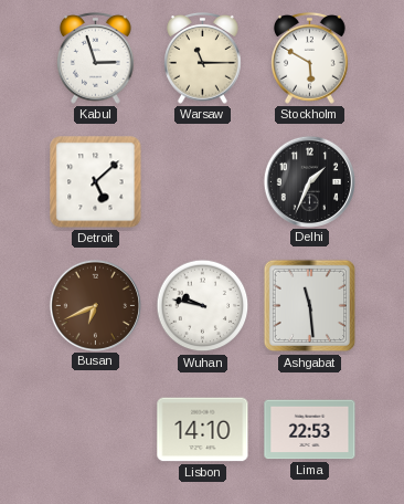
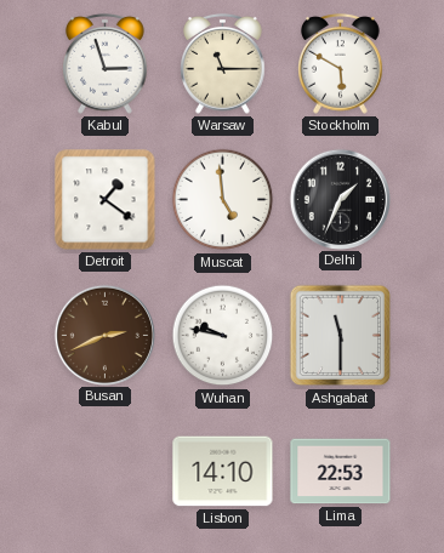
Detroit: 5:08 -> 1:21 (106, 200)
Muscat: none -> 4:59 (223, 200)
Busan: 6:41 -> 2:41 (104, 335)
Ashgabat: 11:29 -> 11:30 (341, 336)
